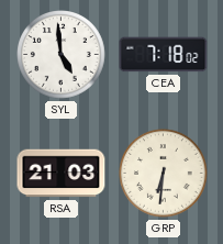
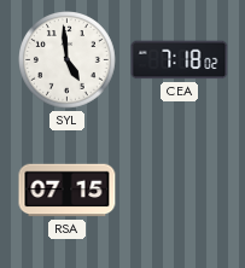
RSA: 21:03 -> 07:15 (68, 191)
GRP: 6:31 -> none (164, 174)
